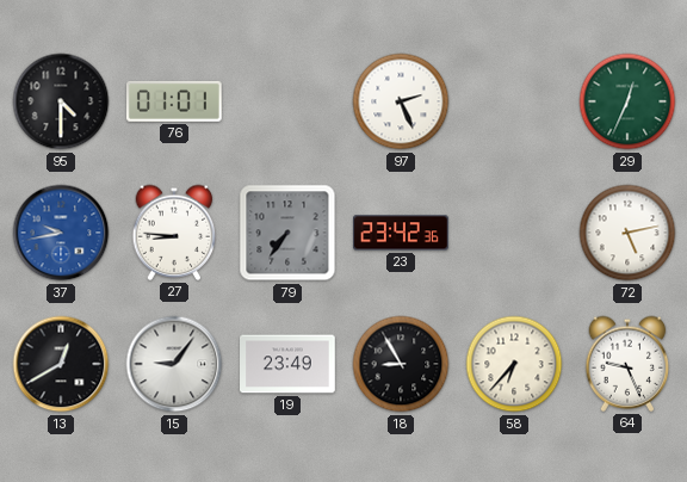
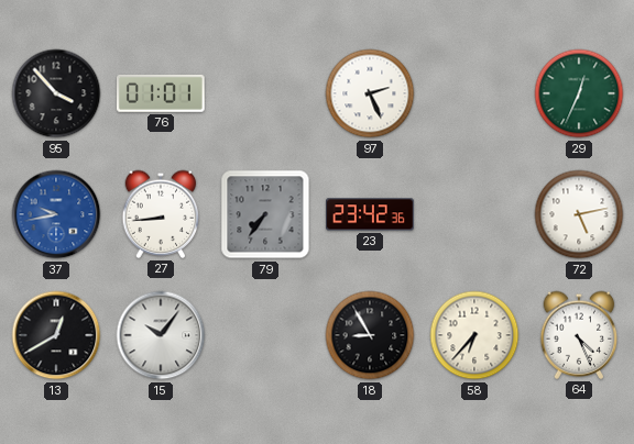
95: 4:30 -> 3:53 (56, 93)
27: 8:46 -> 8:44 (161, 214)
15: 9:06 -> 10:06 (161, 335)
19: 23:49 -> none (289, 364)
64: 9:26 -> 4:26 (579, 335)
